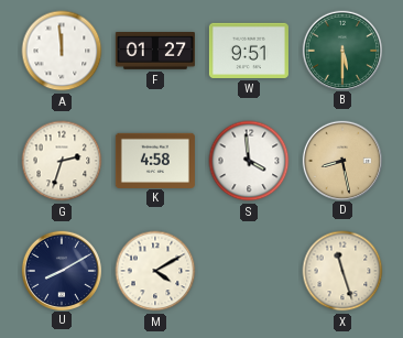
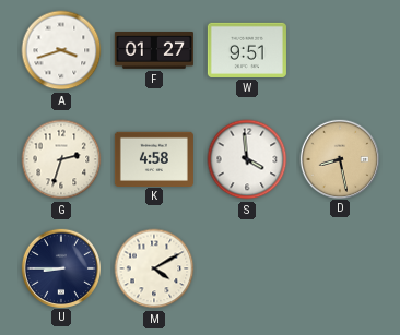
A: 11:59 -> 3:42 (61, 50)
B: 5:30 -> none (341, 50)
U: 8:10 -> 8:45 (60, 267)
X: 11:27 -> none (342, 271)
